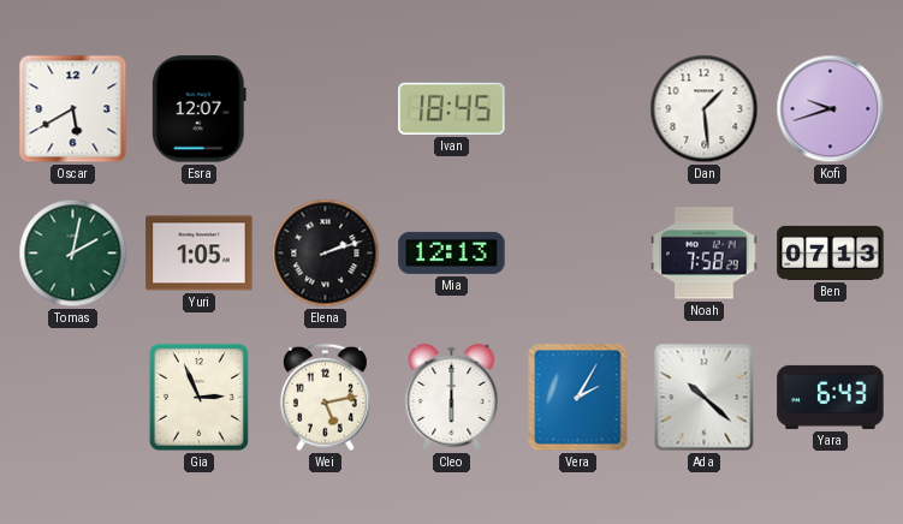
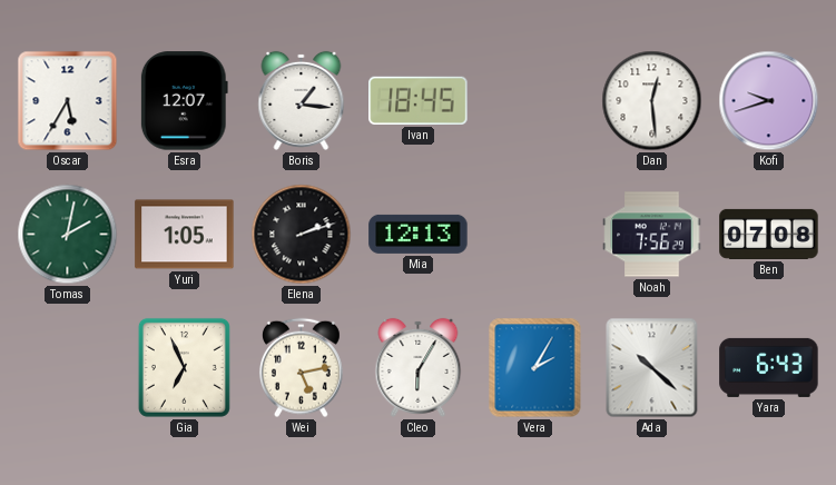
Oscar: 5:40 -> 5:35 (68, 101)
Boris: none -> 1:16 (302, 100)
Dan: 1:29 -> 12:29 (652, 101)
Noah: 7:58 -> 7:56 (652, 235)
Ben: 07:13 -> 07:08 (769, 234)
Gia: 2:56 -> 6:56 (184, 367)
Cleo: 6:00 -> 6:05 (419, 367)
